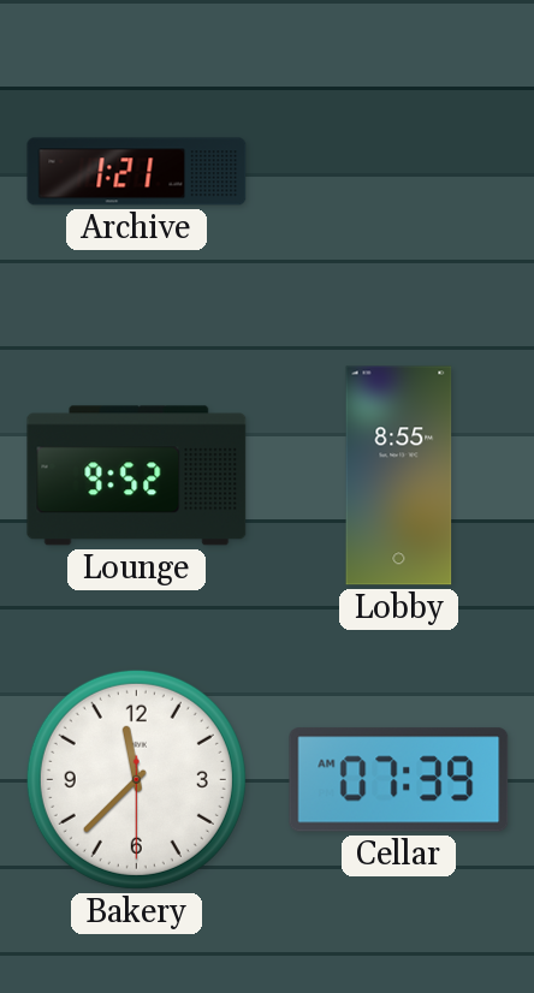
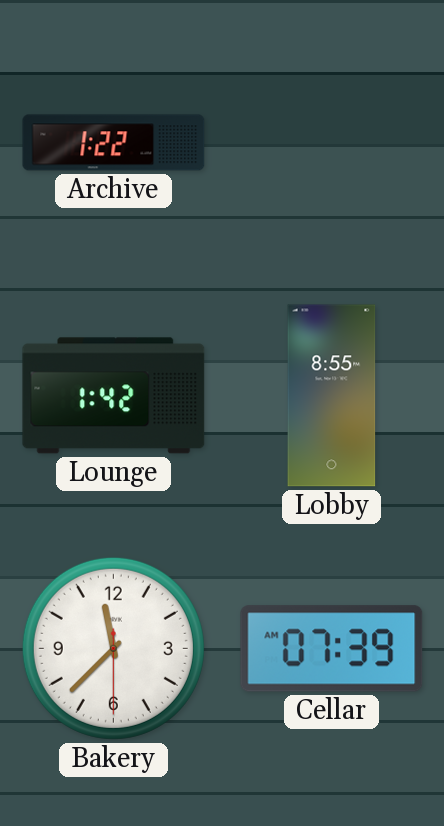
Archive: 1:21 -> 1:22 (114, 143)
Lounge: 9:52 -> 1:42 (114, 396)
